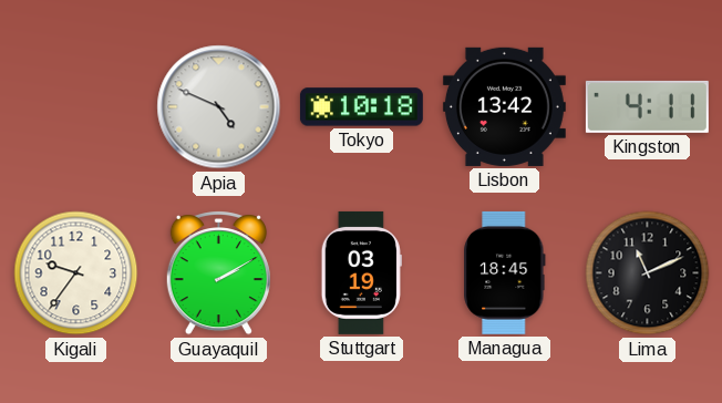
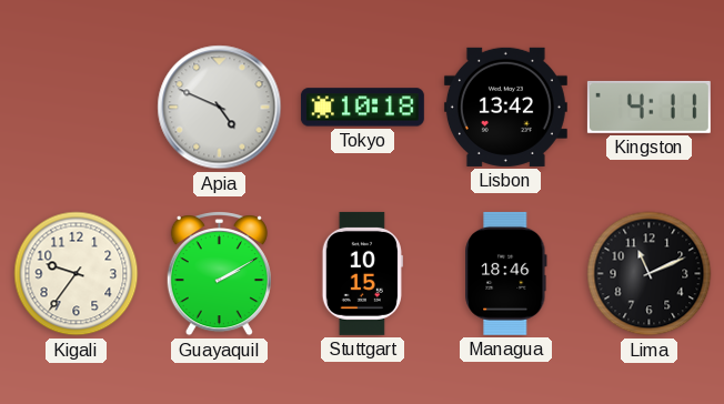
Stuttgart: 03:19 -> 10:15 (362, 273)
Managua: 18:45 -> 18:46 (506, 273)
